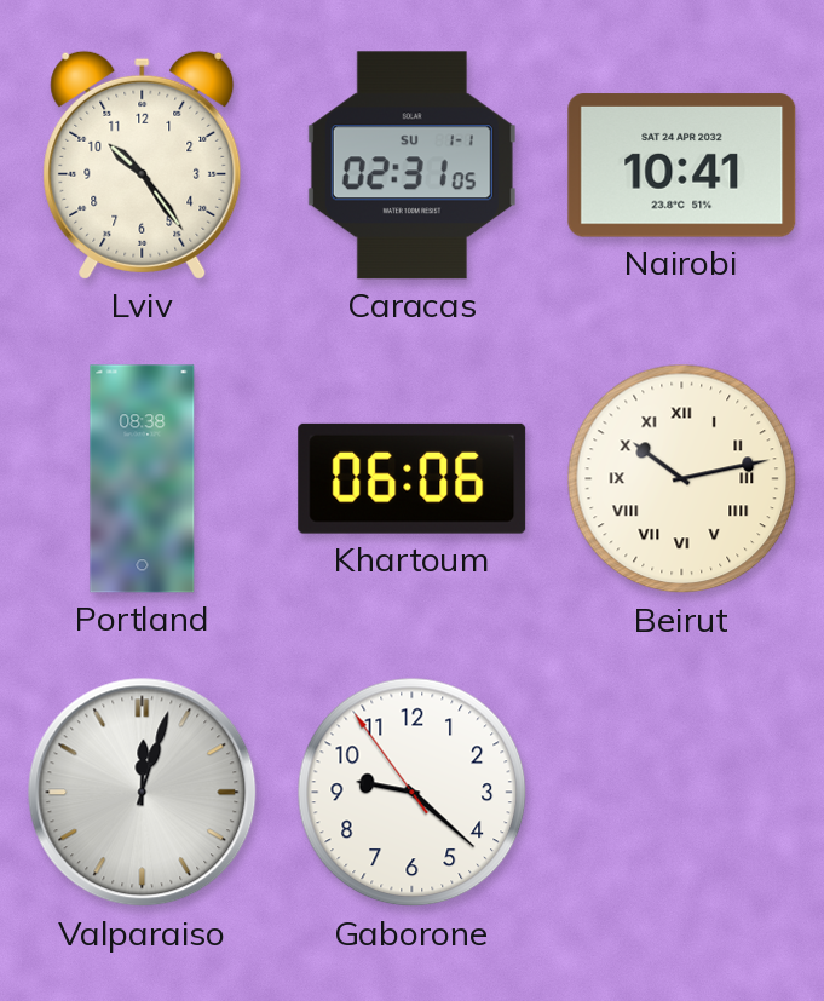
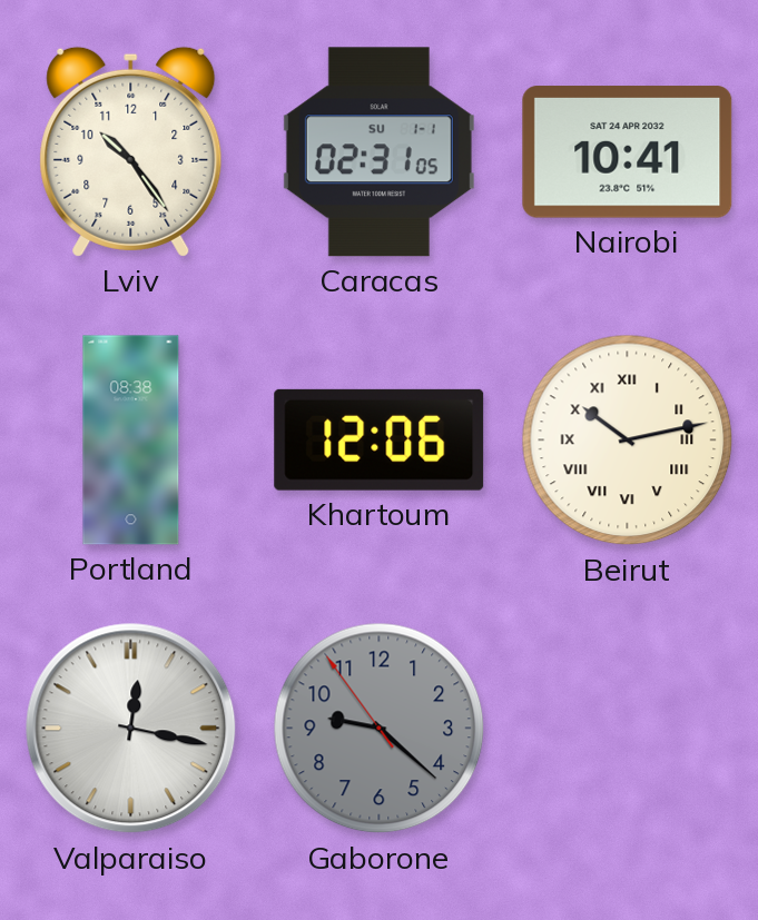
Khartoum: 06:06 -> 12:06 (380, 439)
Valparaiso: 12:03 -> 12:17 (131, 729)
Gaborone dial: white -> grey (380, 729)
